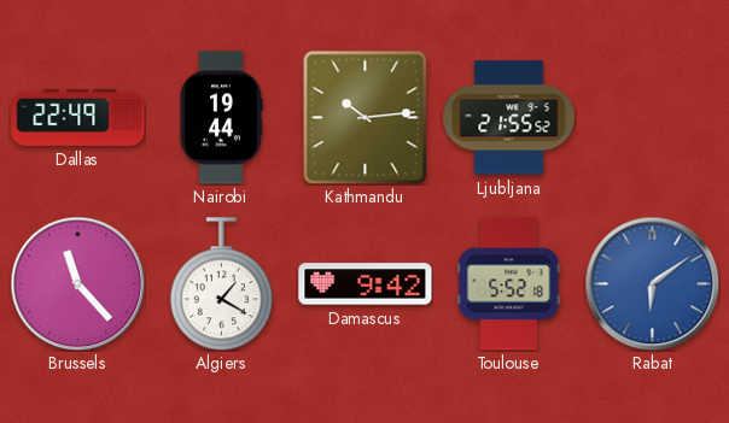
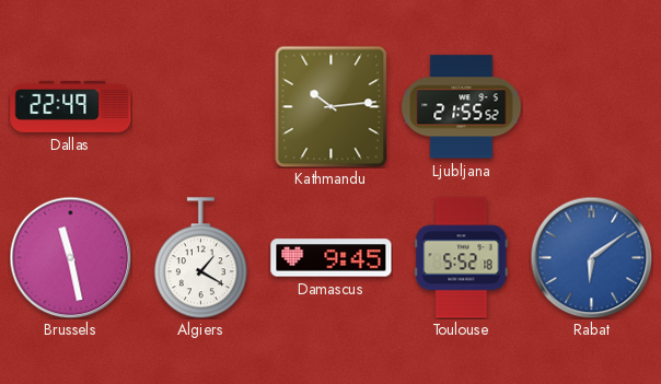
Nairobi: 19:44 -> none (221, 118)
Brussels: 11:23 -> 11:28 (70, 257)
Damascus: 9:42 -> 9:45 (332, 258)
